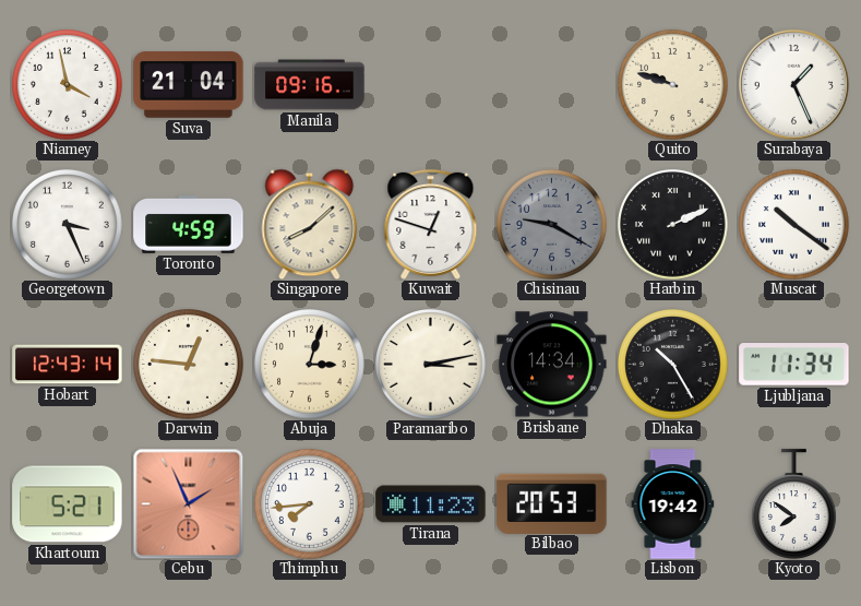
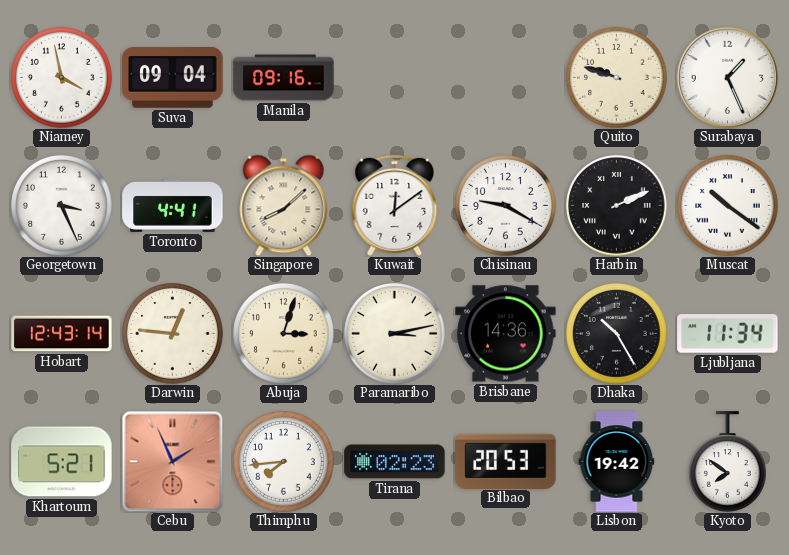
Suva: 21:04 -> 09:04 (173, 78)
Toronto: 4:59 -> 4:41 (173, 205)
Kuwait: 12:48 -> 12:09 (395, 205)
Chisinau dial: grey -> white (506, 206)
Brisbane: 14:34 -> 14:36 (506, 334)
Tirana: 11:23 -> 02:23 (395, 462)
